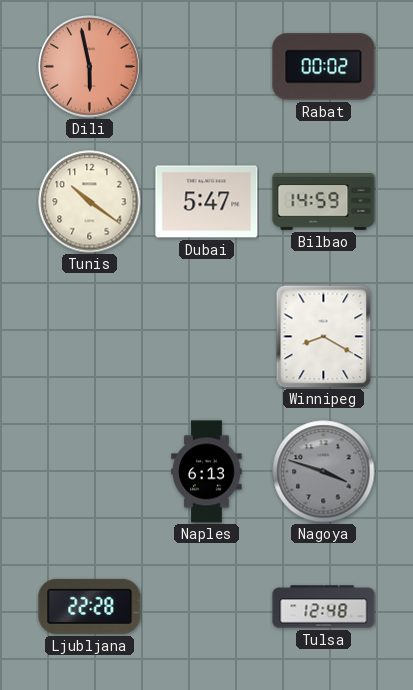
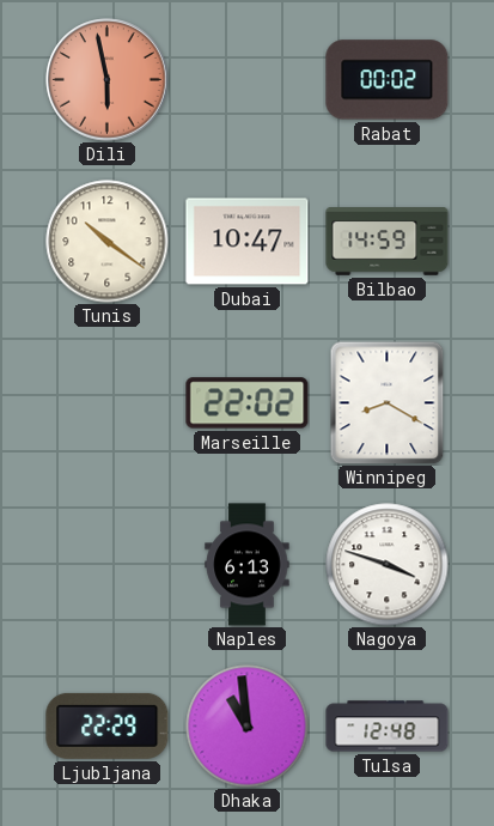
Dubai: 5:47 -> 10:47 (248, 242)
Marseille: none -> 22:02 (248, 403)
Nagoya dial: grey -> white (388, 565)
Ljubljana: 22:28 -> 22:29 (108, 725)
Dhaka: none -> 10:59 (248, 727)
